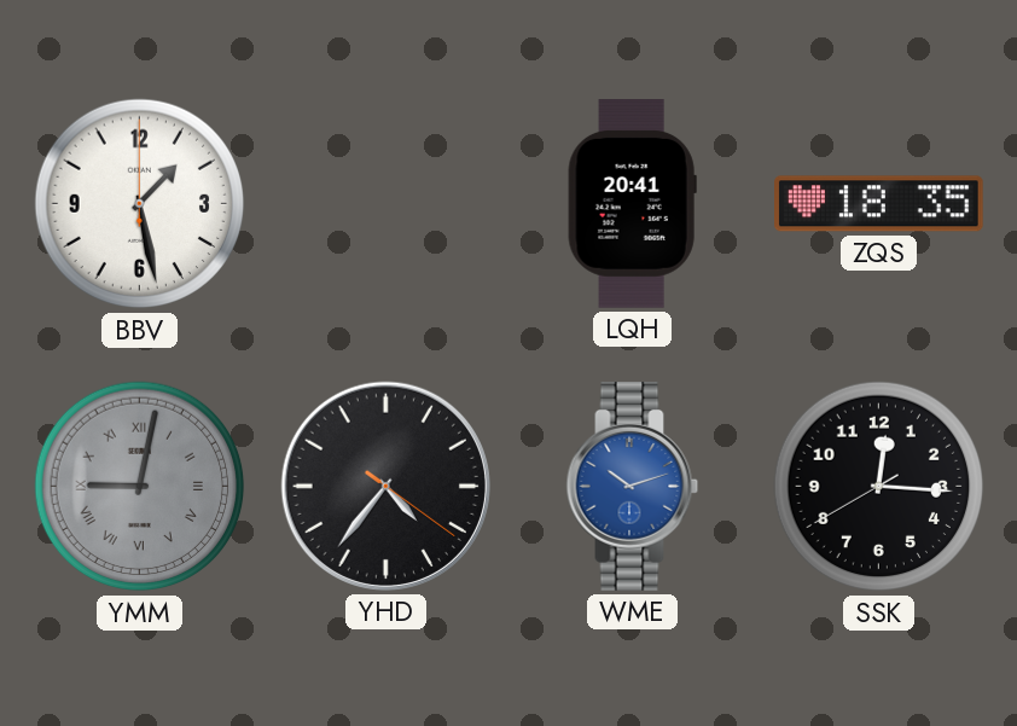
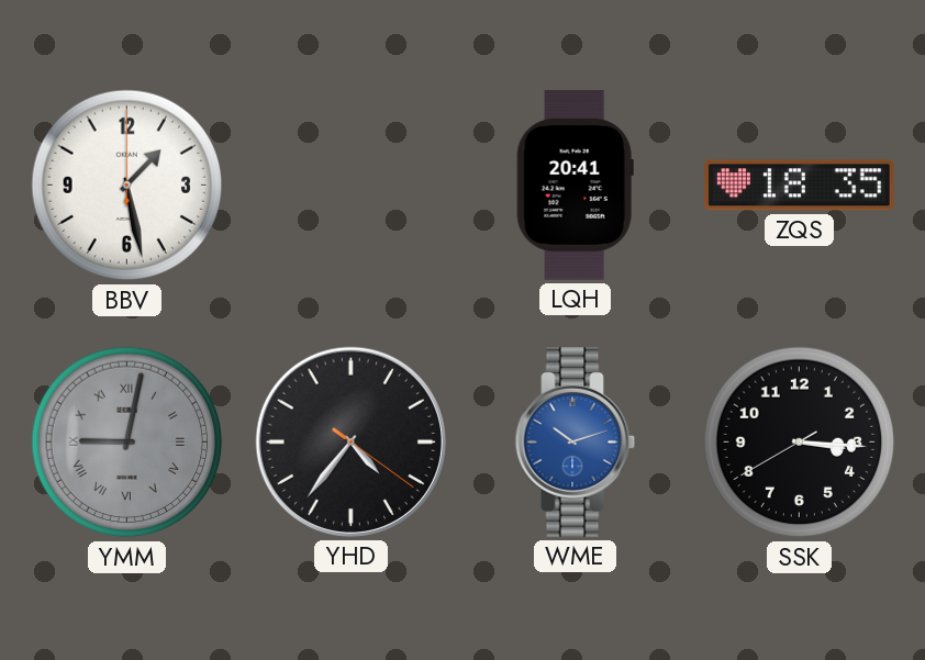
SSK: 12:15 -> 3:15 (800, 443)
